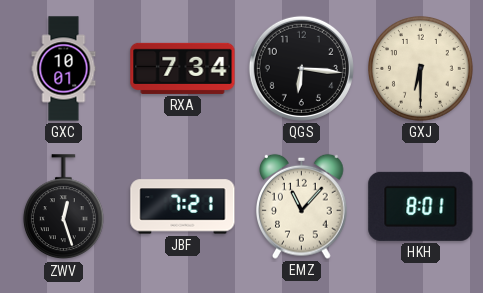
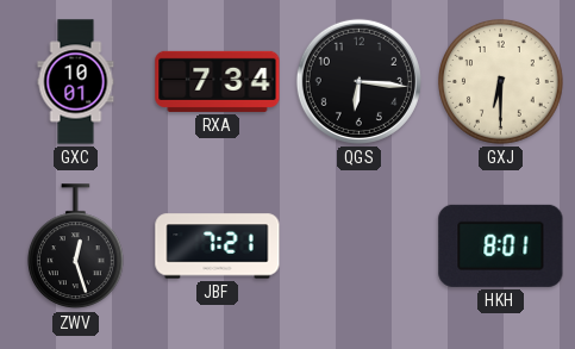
EMZ: 11:07 -> none (302, 206)
